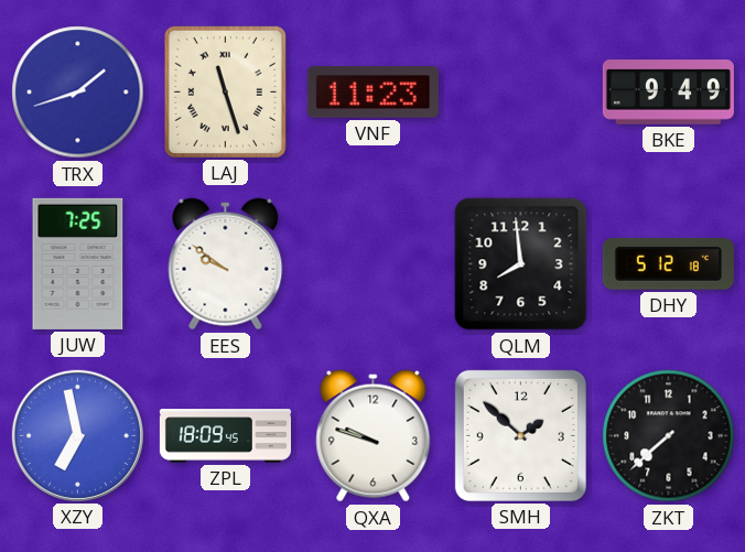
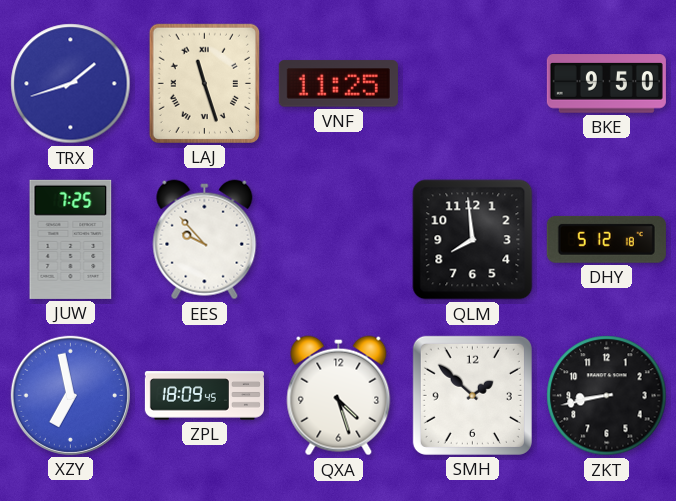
VNF: 11:23 -> 11:25 (338, 84)
BKE: 9:49 -> 9:50 (606, 84)
EES: 9:51 -> 9:53 (205, 240)
QXA: 9:48 -> 4:27 (339, 396)
ZKT: 7:38 -> 8:43 (607, 396)
